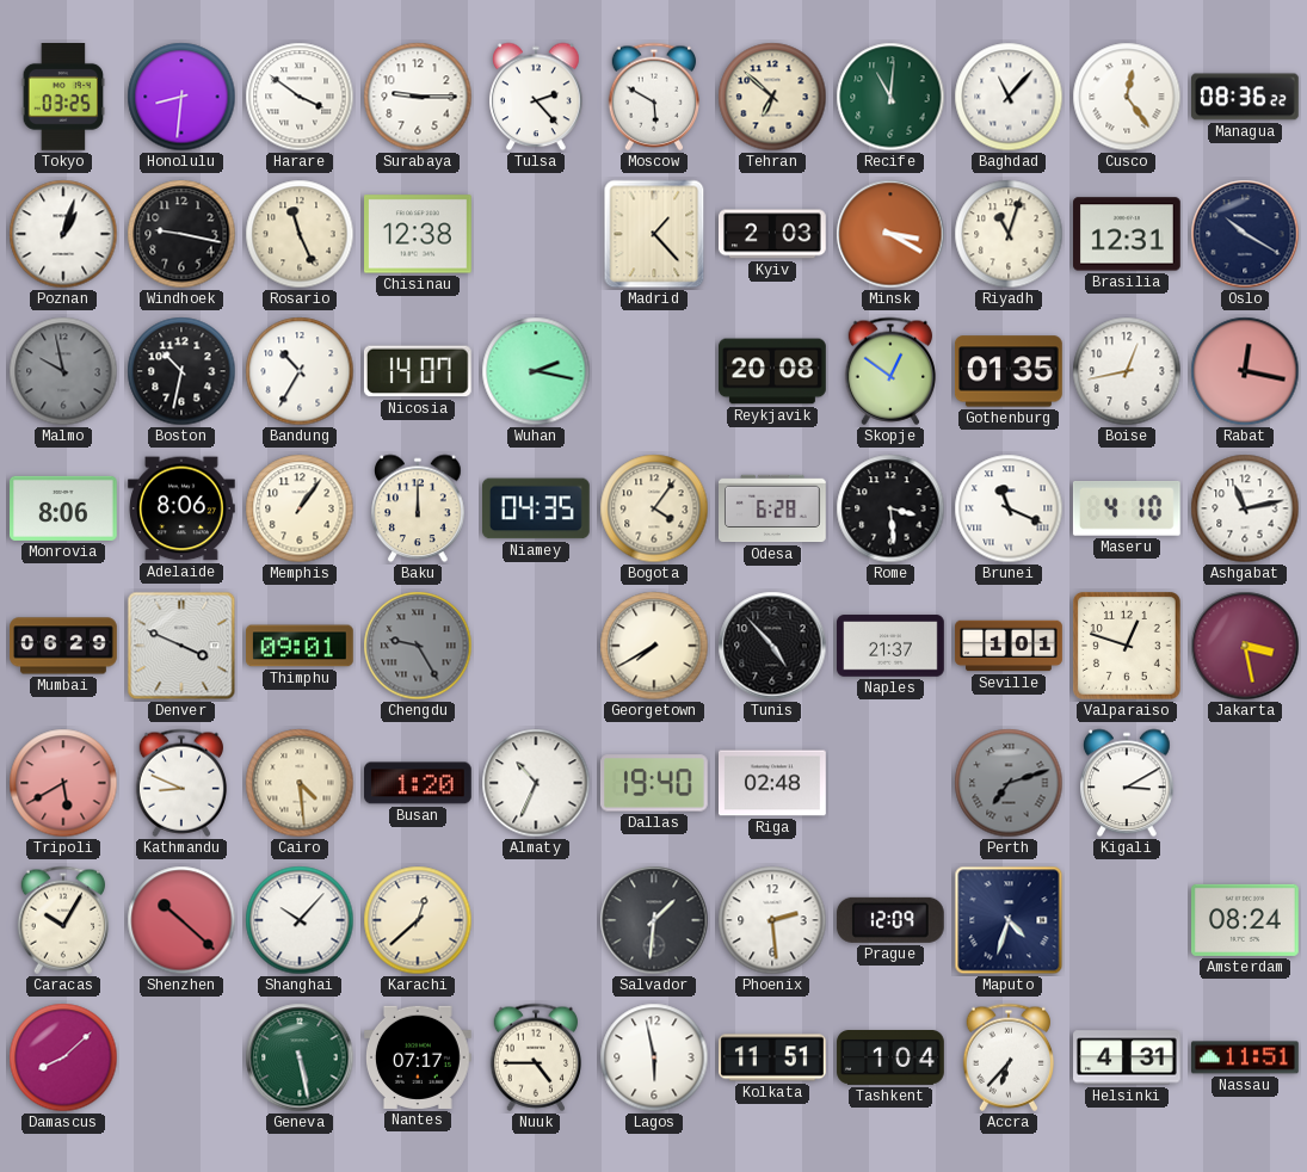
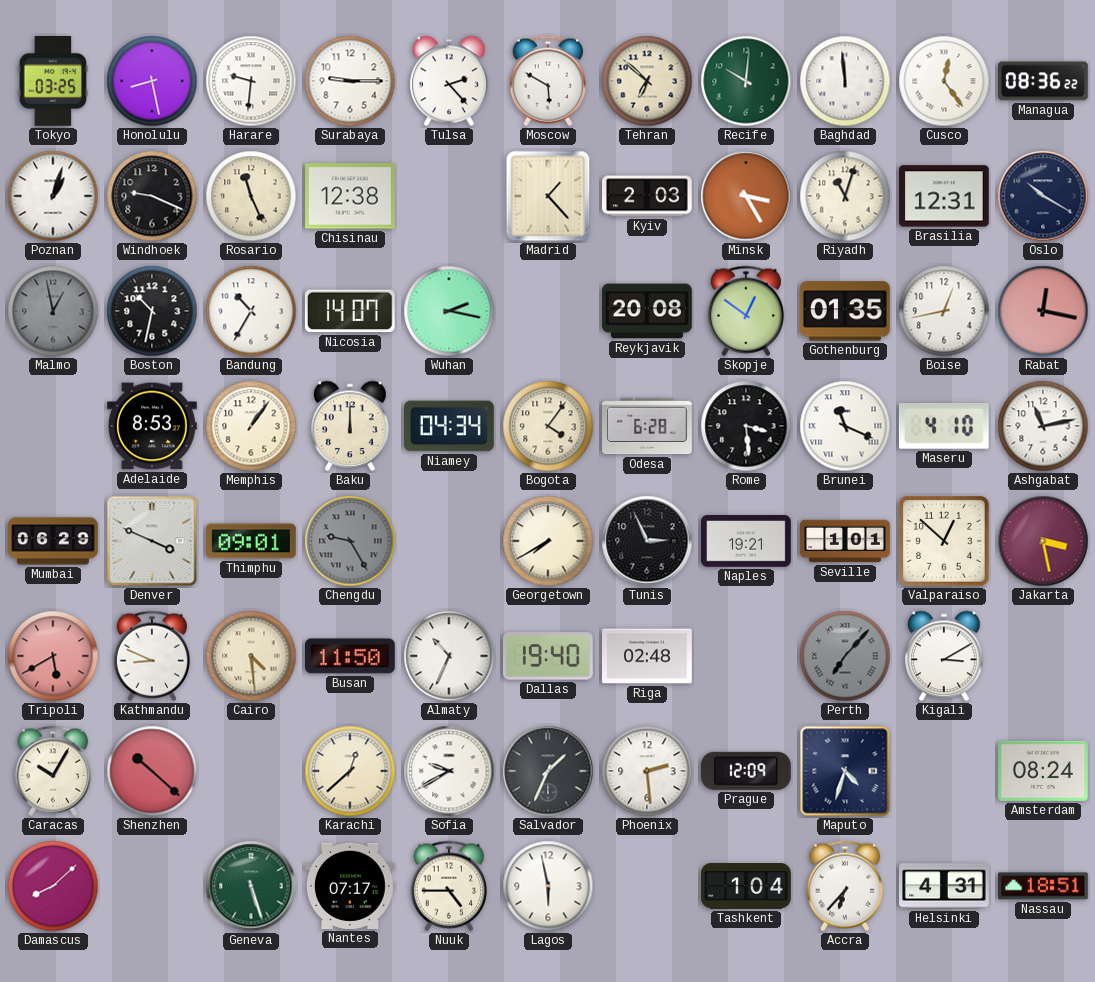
Honolulu: 8:31 -> 8:28 (152, 81)
Harare: 3:51 -> 9:31 (251, 81)
Recife: 11:01 -> 10:01 (746, 81)
Baghdad: 11:07 -> 11:59 (845, 81)
Windhoek: 9:17 -> 9:19 (152, 196)
Minsk: 3:20 -> 3:25 (746, 196)
Malmo: 9:58 -> 12:58 (53, 311)
Monrovia: 8:06 -> none (64, 508)
Adelaide: 8:06 -> 8:53 (153, 426)
Niamey: 04:35 -> 04:34 (450, 426)
Tunis: 4:53 -> 2:56 (647, 541)
Naples: 21:37 -> 19:21 (747, 541)
Valparaiso: 12:48 -> 12:52 (945, 542)
Busan: 1:20 -> 11:50 (351, 656)
Perth: 7:12 -> 7:07 (845, 656)
Shanghai: 10:07 -> none (300, 920)
Sofia: none -> 9:40 (449, 771)
Salvador: 1:31 -> 1:34 (548, 771)
Geneva: 5:28 -> 5:27 (251, 886)
Kolkata: 11:51 -> none (773, 1057)
Nassau: 11:51 -> 18:51 (1044, 886)
